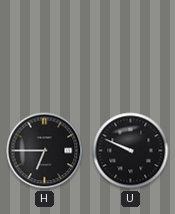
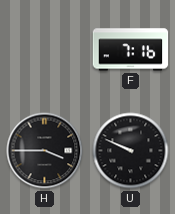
F: none -> 7:16 (131, 50)
H: 6:45 -> 3:45 (45, 151)
